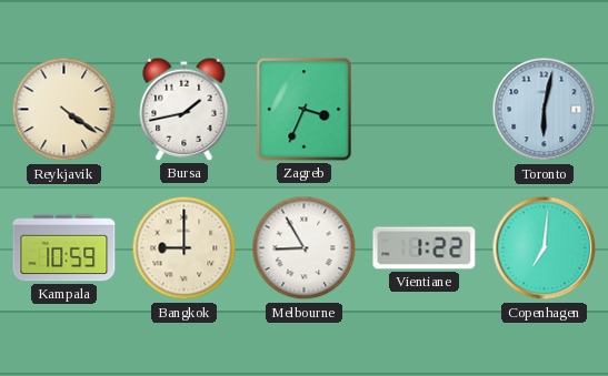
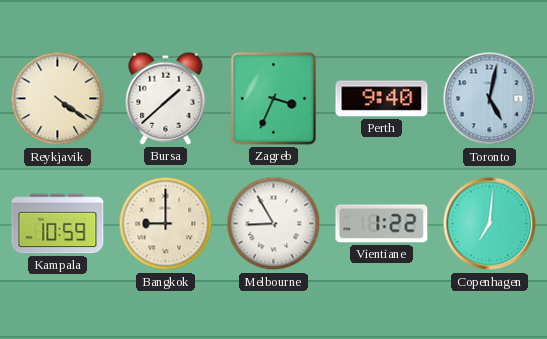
Bursa: 1:43 -> 1:38 (166, 98)
Perth: none -> 9:40 (382, 99)
Toronto: 6:02 -> 5:02 (490, 99)
